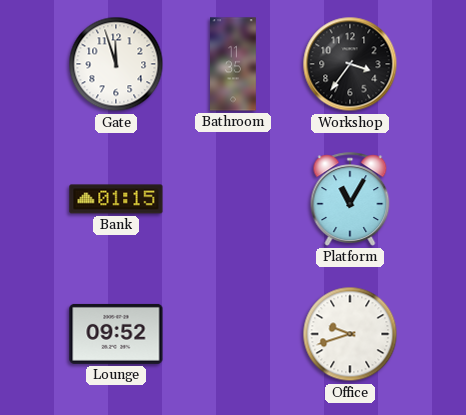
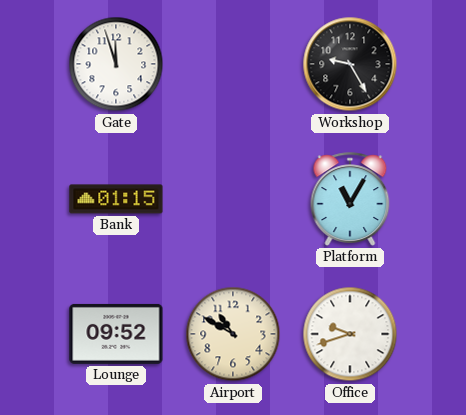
Bathroom: 11:35 -> none (234, 64)
Workshop: 3:36 -> 9:25 (350, 64)
Airport: none -> 10:50 (233, 334)
